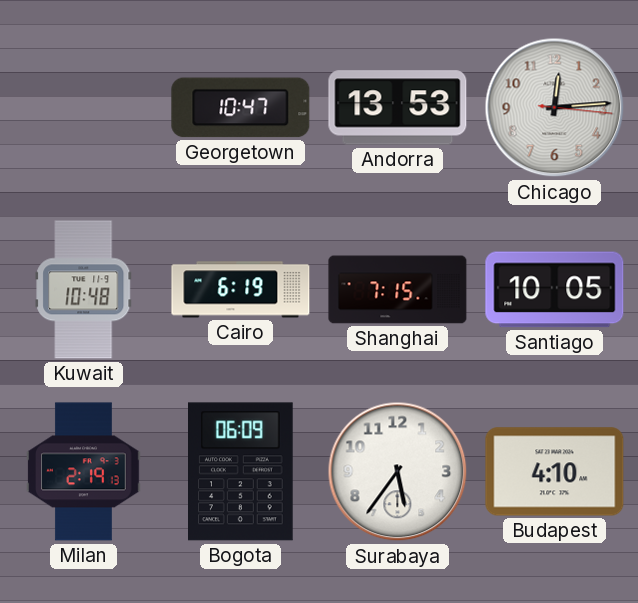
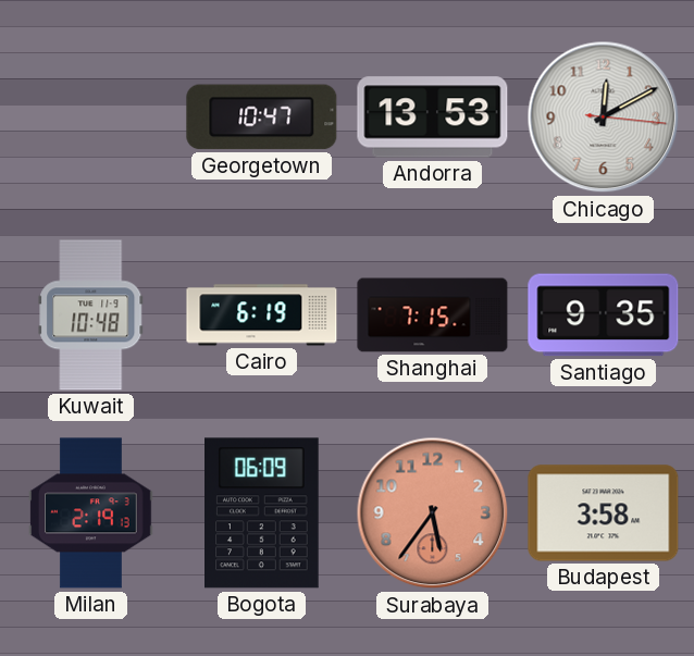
Chicago: 12:14 -> 12:10 (604, 117)
Santiago: 10:05 -> 9:35 (604, 315)
Surabaya dial: white -> salmon (433, 513)
Budapest: 4:10 -> 3:58 (604, 513)
